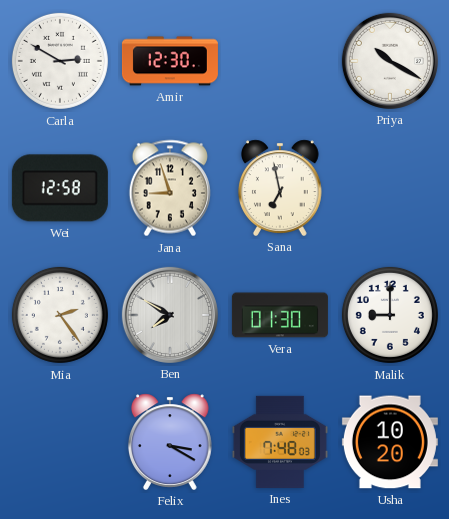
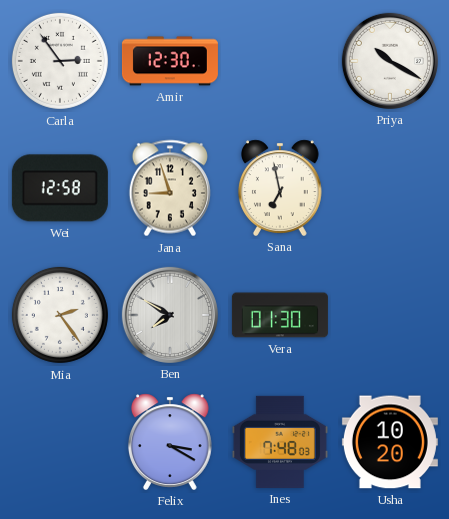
Carla: 2:50 -> 2:54 (60, 61)
Malik: 9:00 -> none (390, 315)
